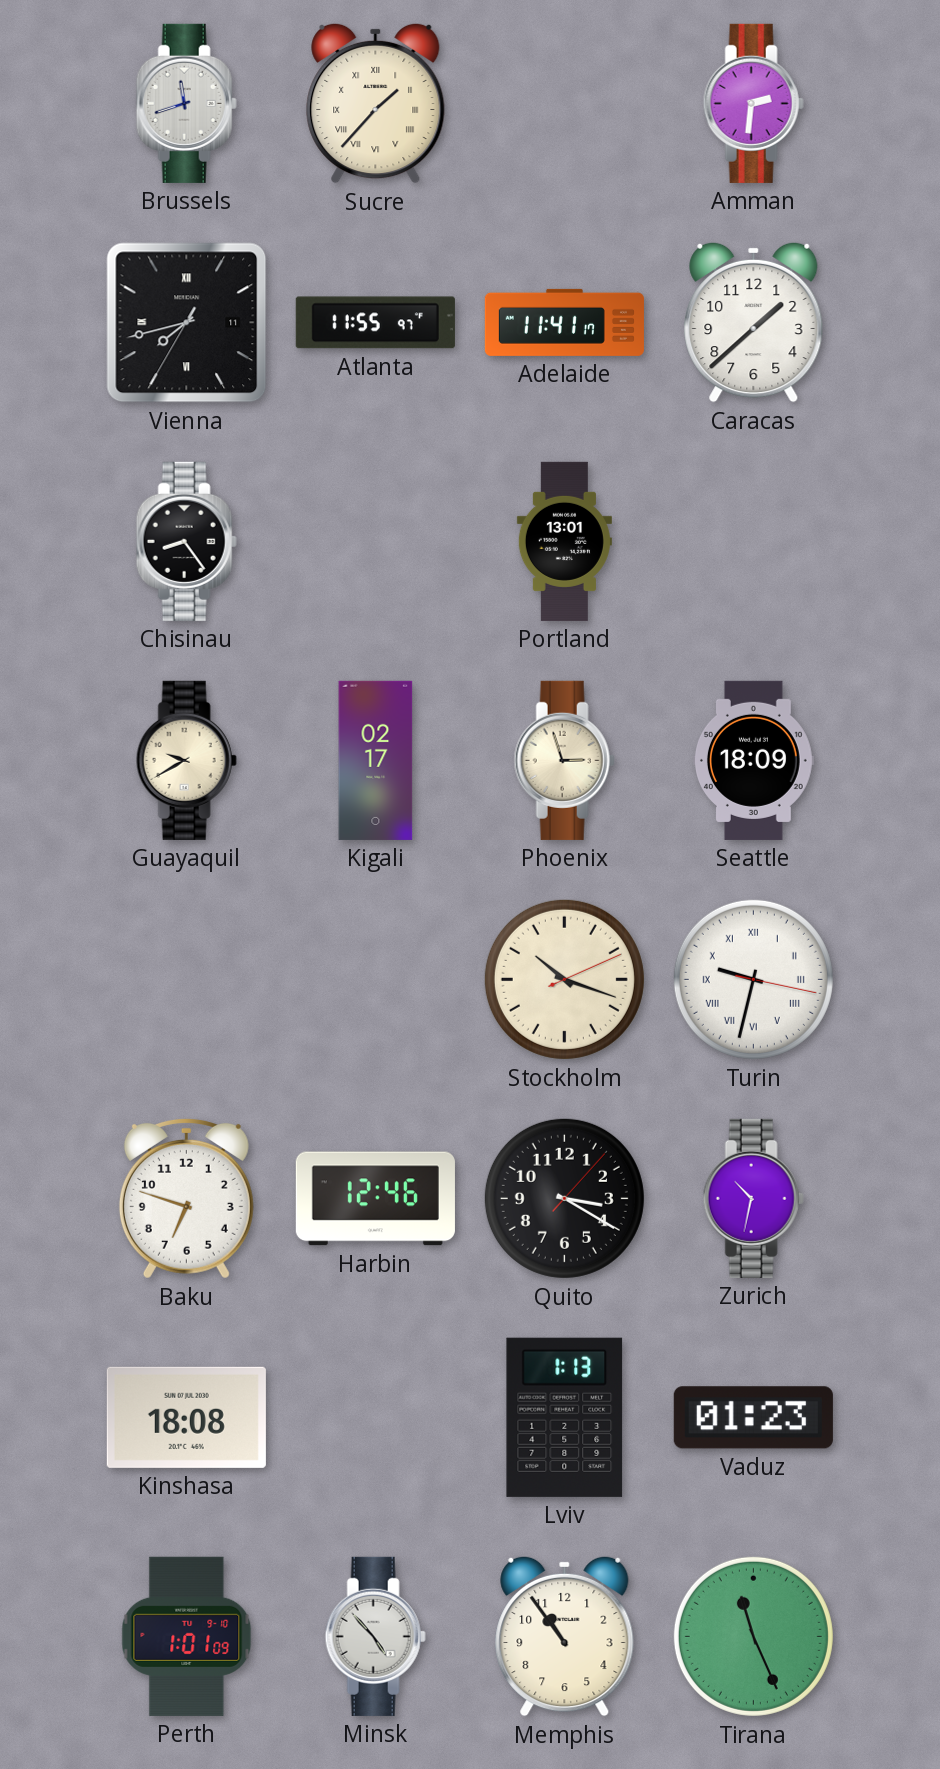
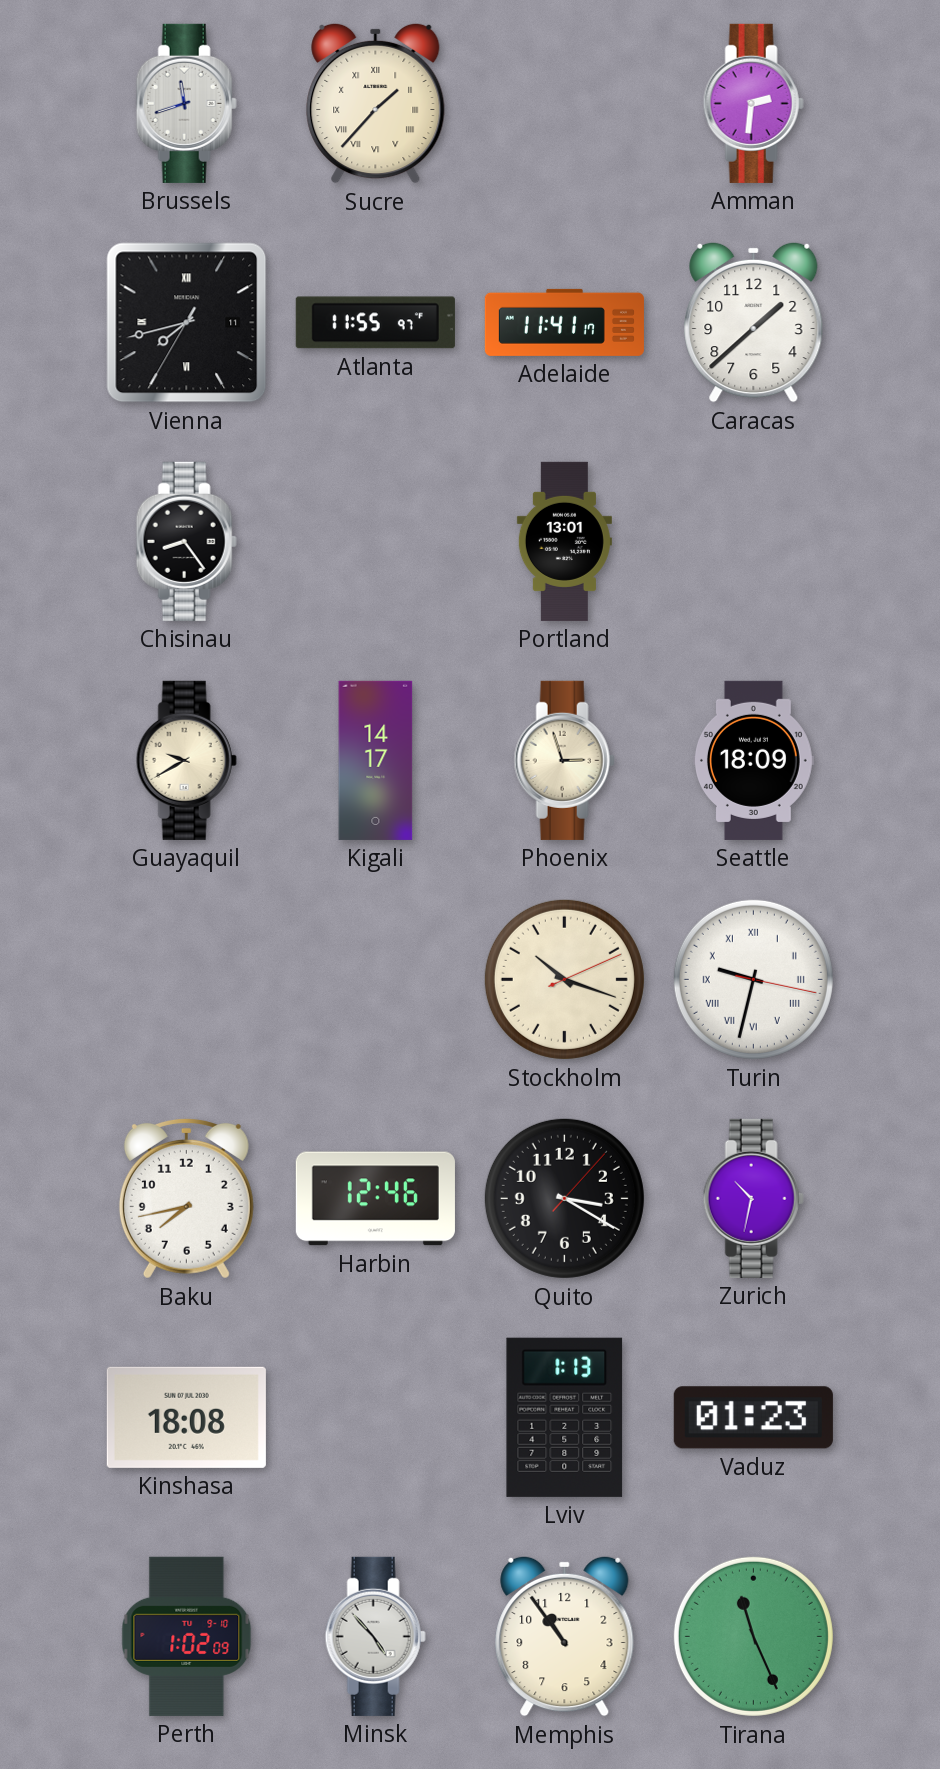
Kigali: 02:17 -> 14:17 (376, 760)
Baku: 6:48 -> 7:43 (186, 1198)
Perth: 1:01 -> 1:02 (187, 1636)
